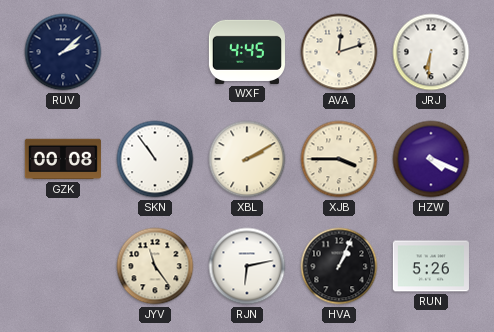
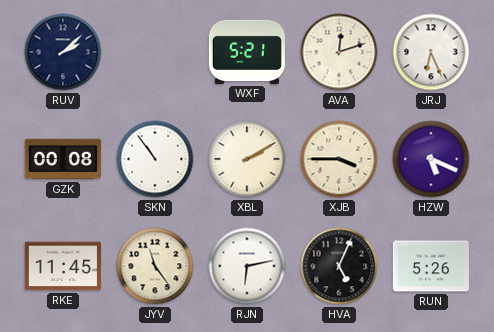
WXF: 4:45 -> 5:21 (247, 52)
JRJ: 6:31 -> 6:26 (431, 52)
HZW: 4:19 -> 5:19 (431, 159)
RKE: none -> 11:45 (63, 266)
HVA: 1:04 -> 5:04 (339, 266)
